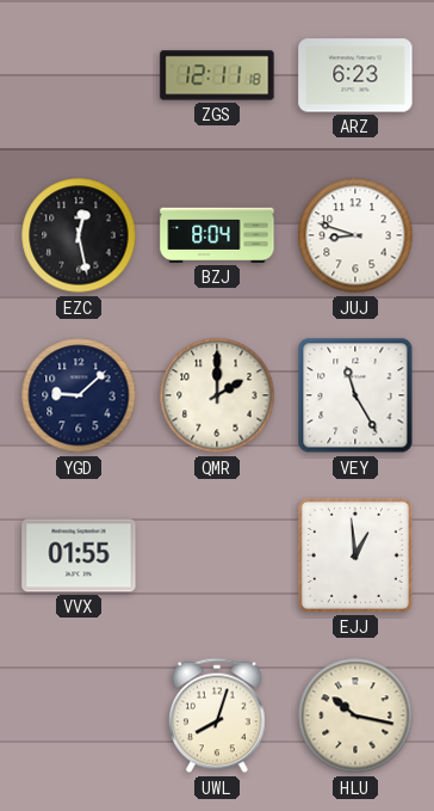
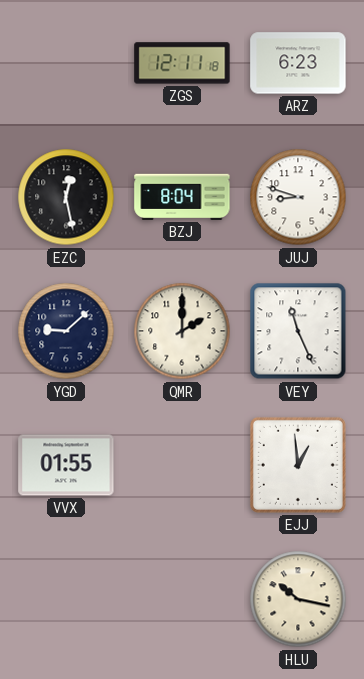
VEY: 11:25 -> 11:26 (298, 331)
UWL: 8:03 -> none (217, 715)
